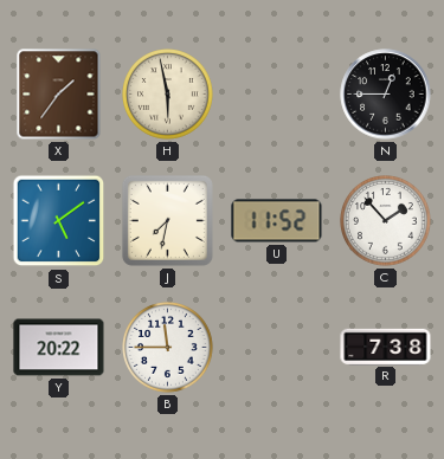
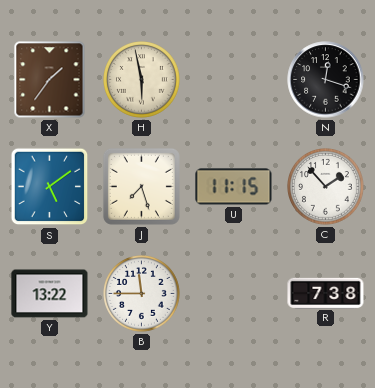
N: 12:45 -> 12:18 (326, 80)
J: 7:32 -> 7:27 (141, 186)
U: 11:52 -> 11:15 (234, 187)
Y: 20:22 -> 13:22 (50, 294)
